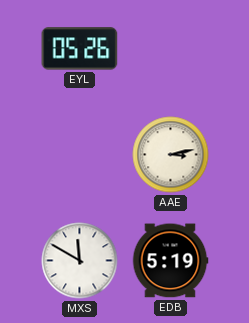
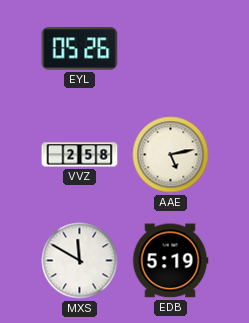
VVZ: none -> 2:58 (80, 155)
AAE: 3:13 -> 5:13 (171, 155)
